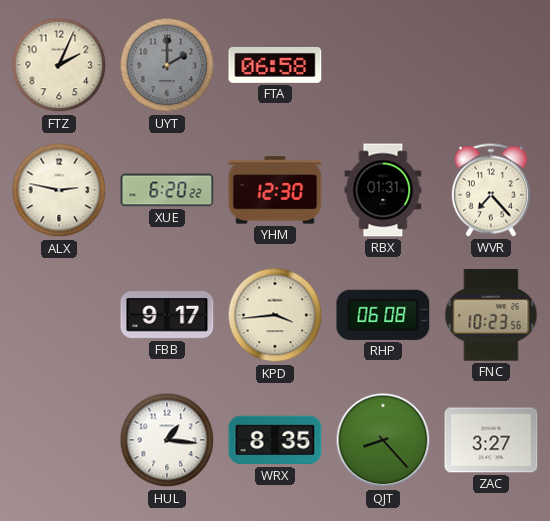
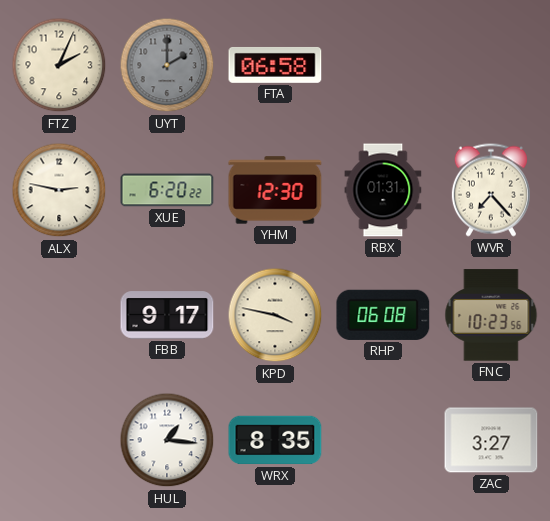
KPD: 3:44 -> 3:47 (275, 315)
QJT: 8:23 -> none (383, 440)
